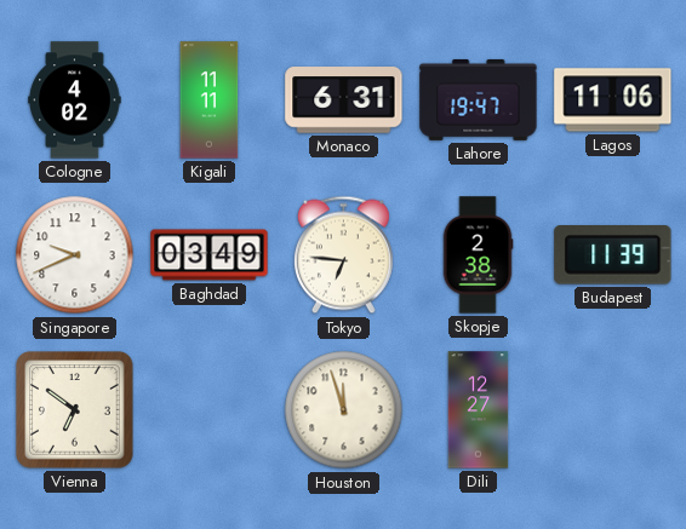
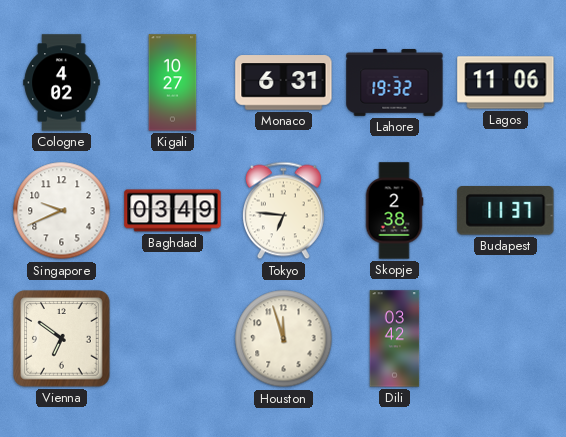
Kigali: 11:11 -> 10:27 (173, 83)
Lahore: 19:47 -> 19:32 (395, 82)
Budapest: 11:39 -> 11:37 (506, 211)
Dili: 12:27 -> 03:42 (395, 339)
